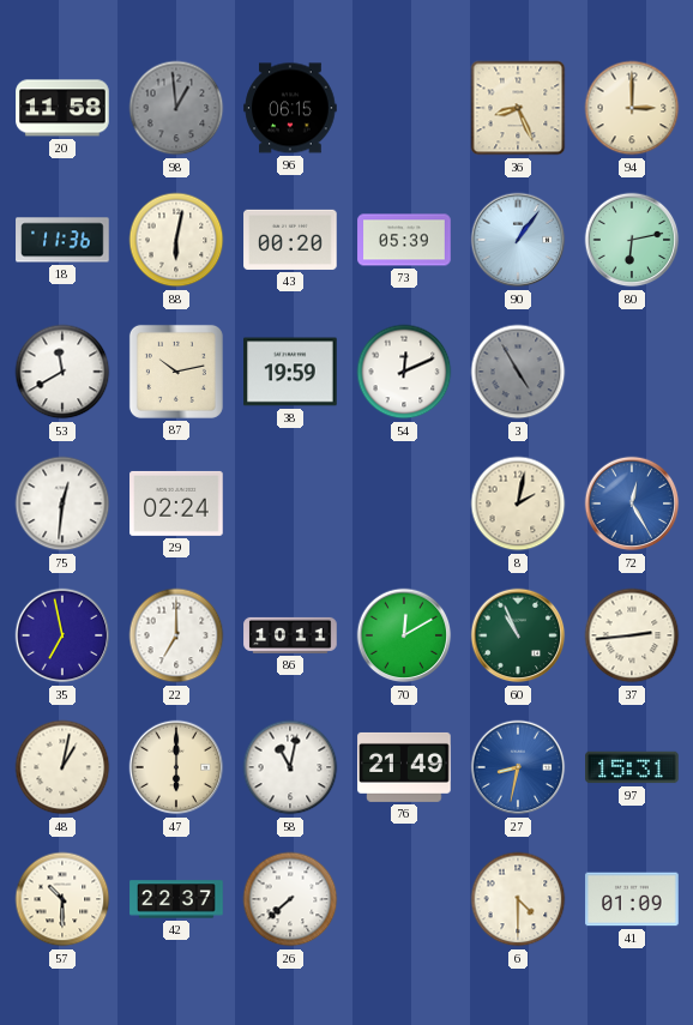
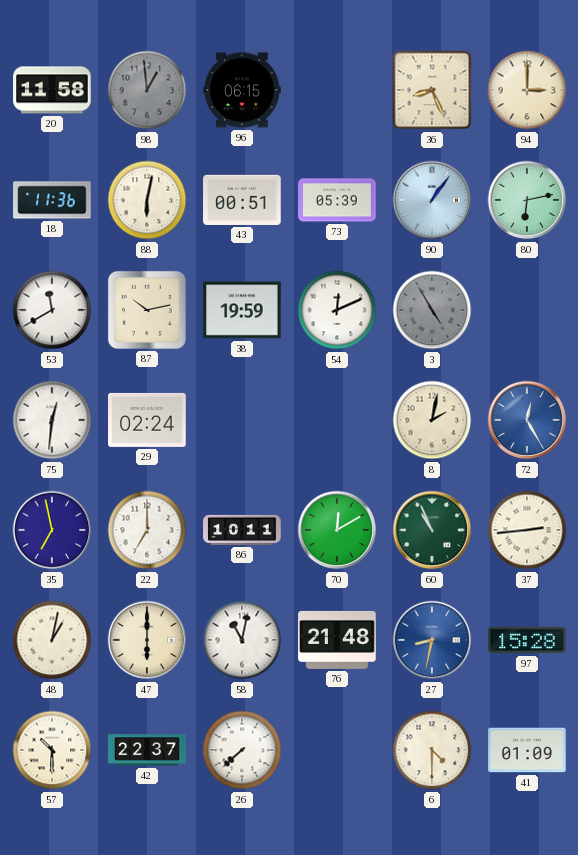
43: 00:20 -> 00:51 (242, 200)
76: 21:49 -> 21:48 (337, 640)
97: 15:31 -> 15:28 (527, 640)
